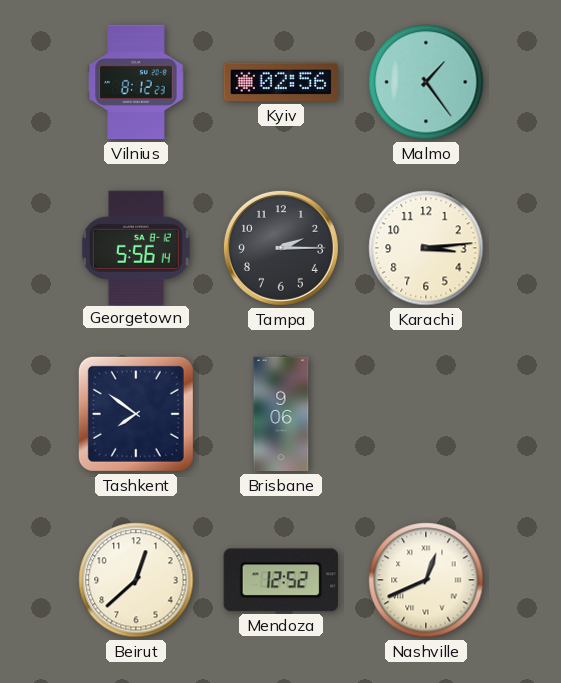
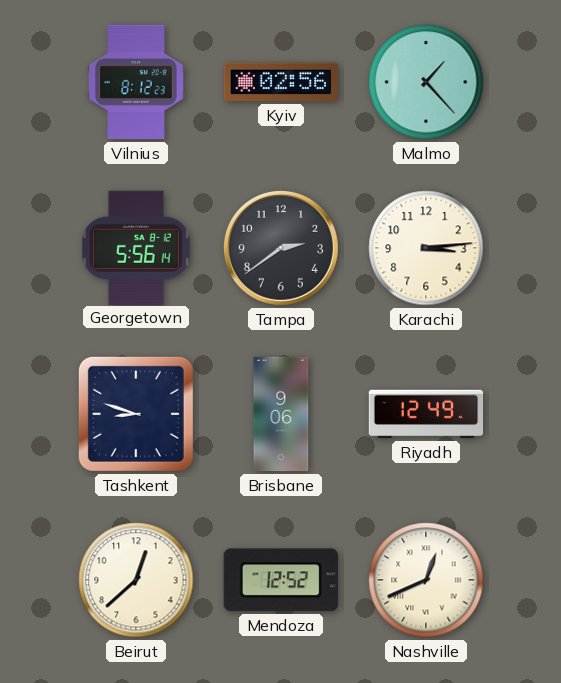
Malmo: 1:24 -> 1:23 (426, 82)
Tampa: 2:15 -> 2:39 (281, 248)
Tashkent: 7:51 -> 8:48 (136, 414)
Riyadh: none -> 12:49 (426, 414)
